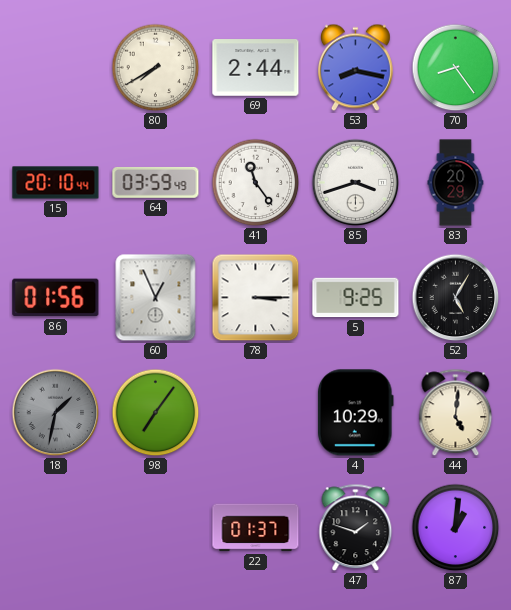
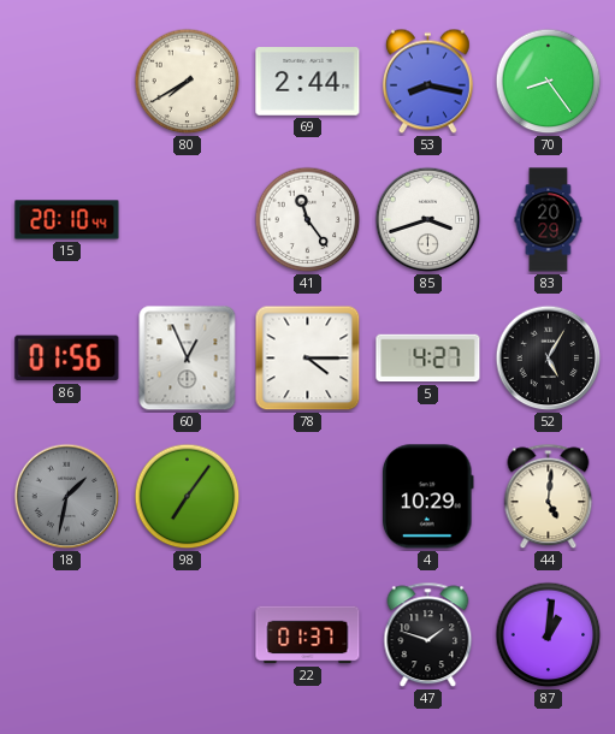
64: 03:59 -> none (156, 182)
78: 3:15 -> 4:15 (308, 359)
5: 9:25 -> 4:27 (428, 359)
